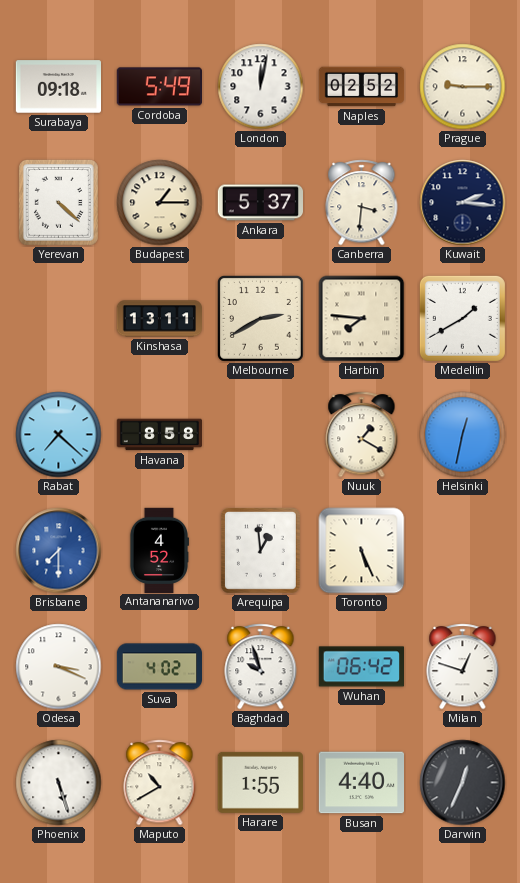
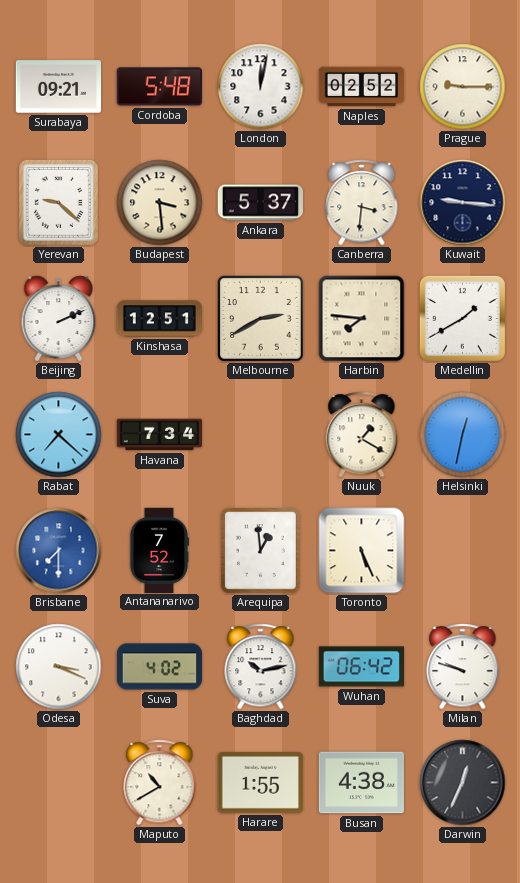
Surabaya: 09:18 -> 09:21 (58, 87)
Cordoba: 5:49 -> 5:48 (159, 87)
Yerevan: 4:22 -> 9:22 (58, 202)
Budapest: 1:15 -> 3:29 (160, 203)
Kuwait: 2:16 -> 9:16 (463, 203)
Beijing: none -> 2:11 (59, 319)
Kinshasa: 13:11 -> 12:51 (159, 319)
Havana: 8:58 -> 7:34 (159, 435)
Antananarivo: 4:52 -> 7:52 (159, 550)
Baghdad: 9:57 -> 10:13 (261, 667)
Milan: 12:48 -> 9:48 (463, 667)
Phoenix: 5:27 -> none (59, 783)
Busan: 4:40 -> 4:38 (361, 783)
